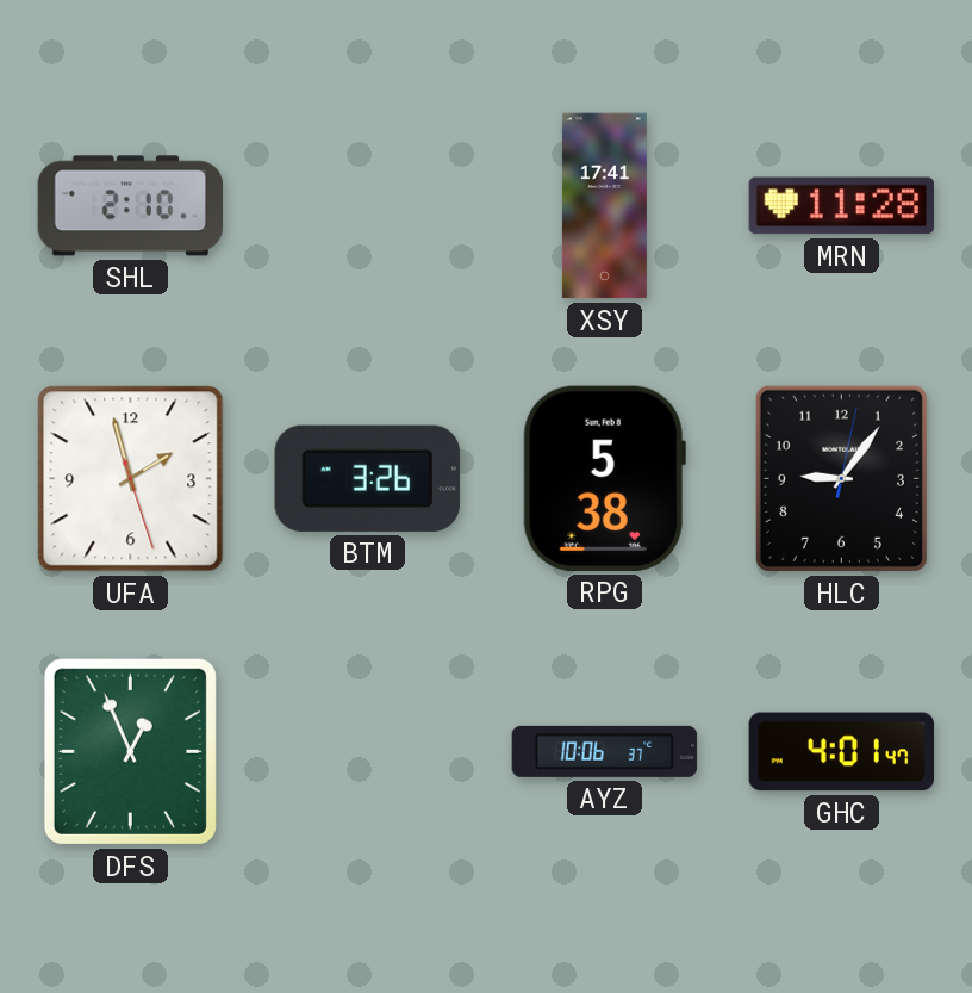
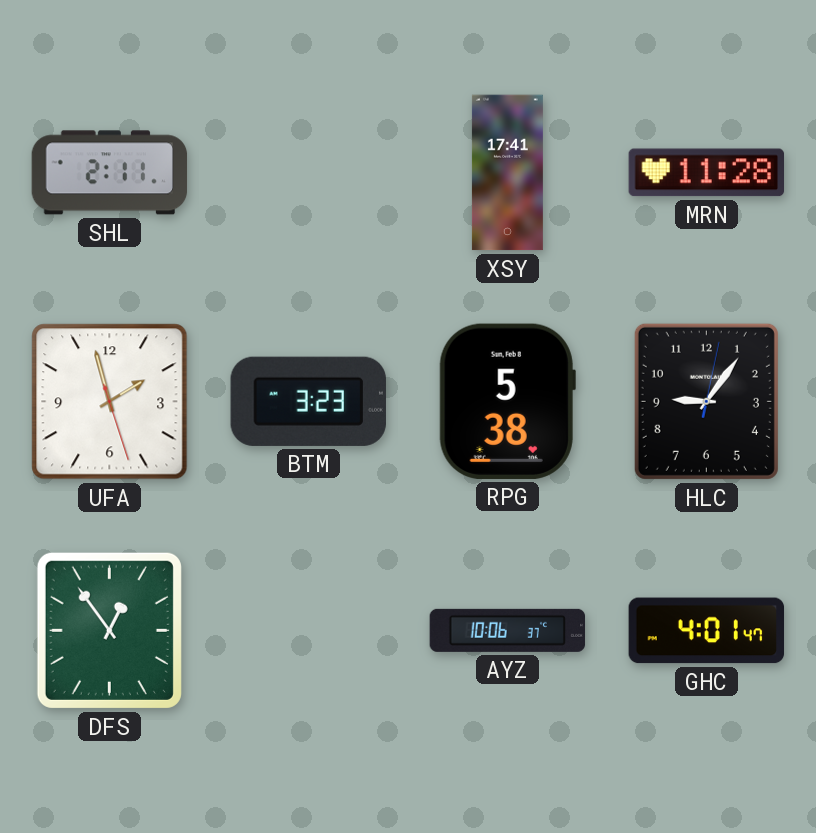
SHL: 2:10 -> 2:11 (110, 173)
BTM: 3:26 -> 3:23 (308, 401)
DFS: 12:56 -> 12:54 (109, 630)
